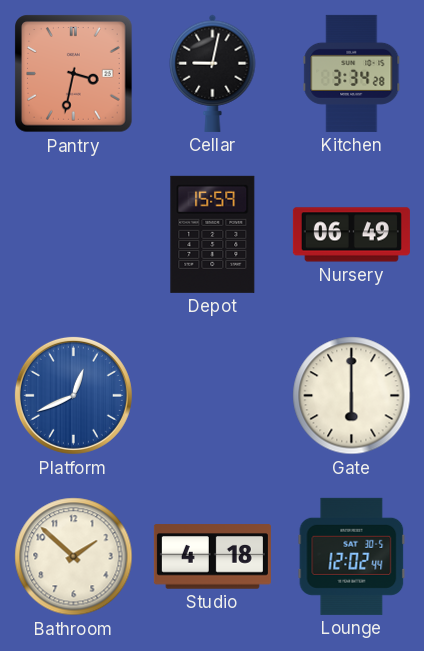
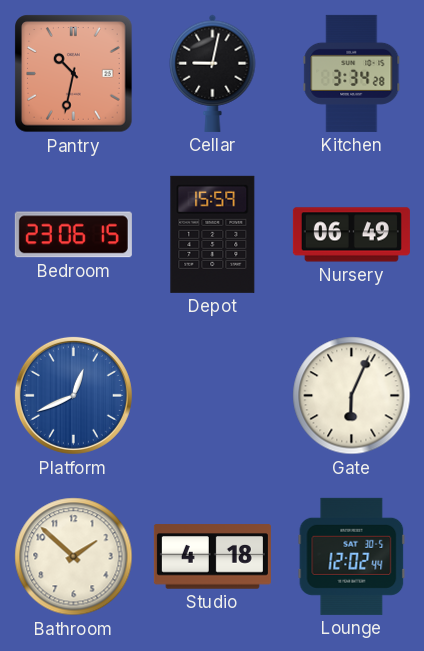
Pantry: 3:32 -> 10:32 (74, 74)
Bedroom: none -> 23:06 (73, 235)
Gate: 6:00 -> 6:04 (352, 396)
